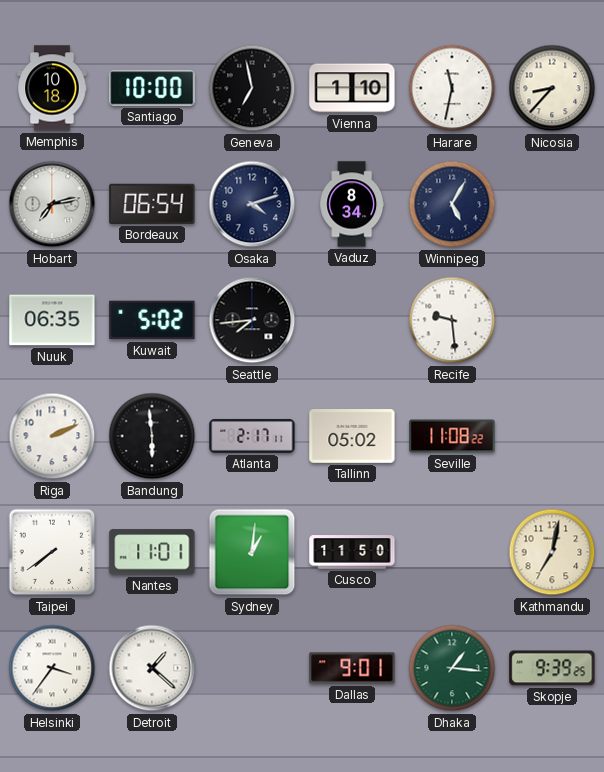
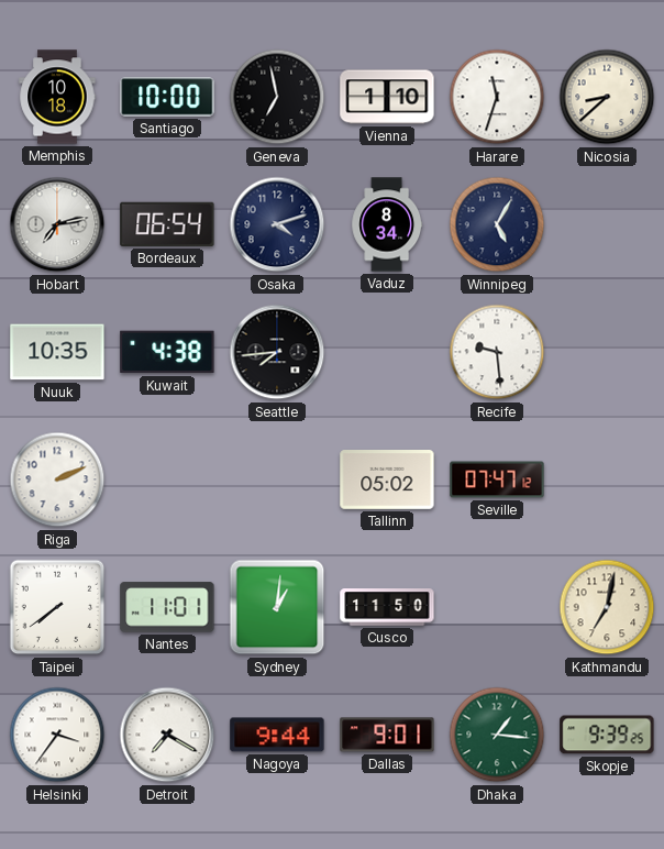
Harare: 11:32 -> 11:33 (497, 97)
Nicosia: 8:37 -> 8:38 (607, 97)
Nuuk: 06:35 -> 10:35 (57, 352)
Kuwait: 5:02 -> 4:38 (167, 352)
Bandung: 5:59 -> none (152, 436)
Atlanta: 2:17 -> none (252, 436)
Seville: 11:08 -> 07:47 (497, 479)
Detroit: 1:22 -> 7:20 (167, 735)
Nagoya: none -> 9:44 (277, 735)
